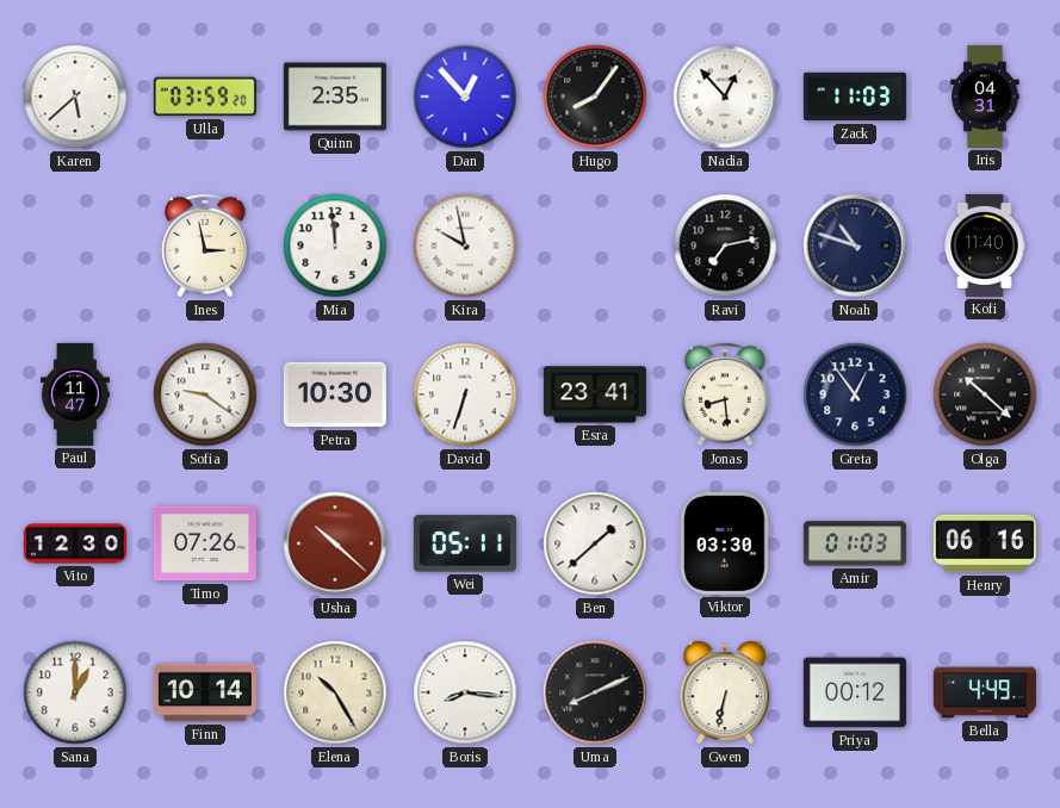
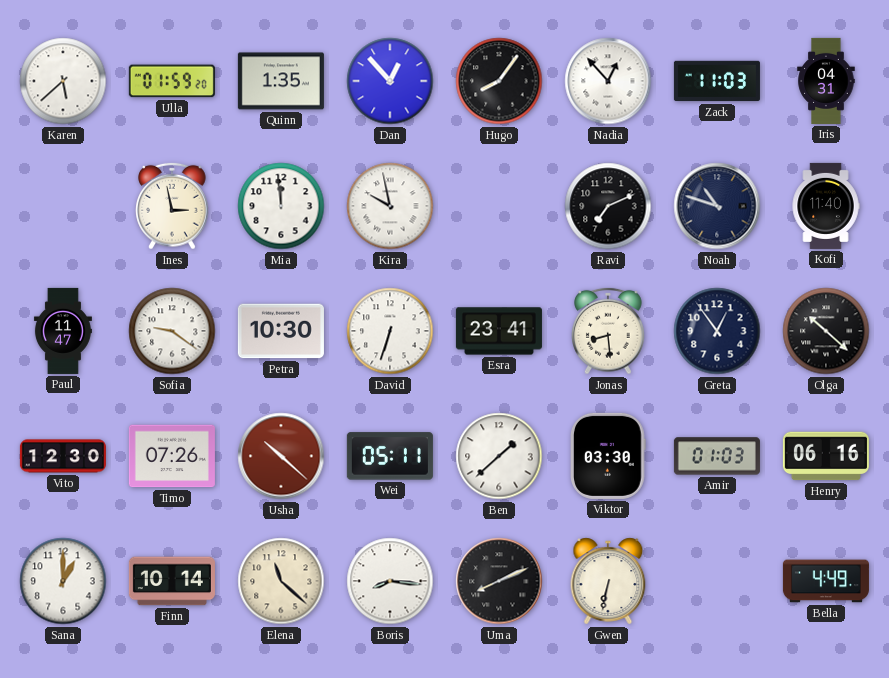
Ulla: 03:59 -> 01:59 (172, 81)
Quinn: 2:35 -> 1:35 (281, 81)
Ravi: 7:13 -> 7:11 (608, 206)
Elena: 10:25 -> 11:22 (281, 581)
Priya: 00:12 -> none (855, 692)
